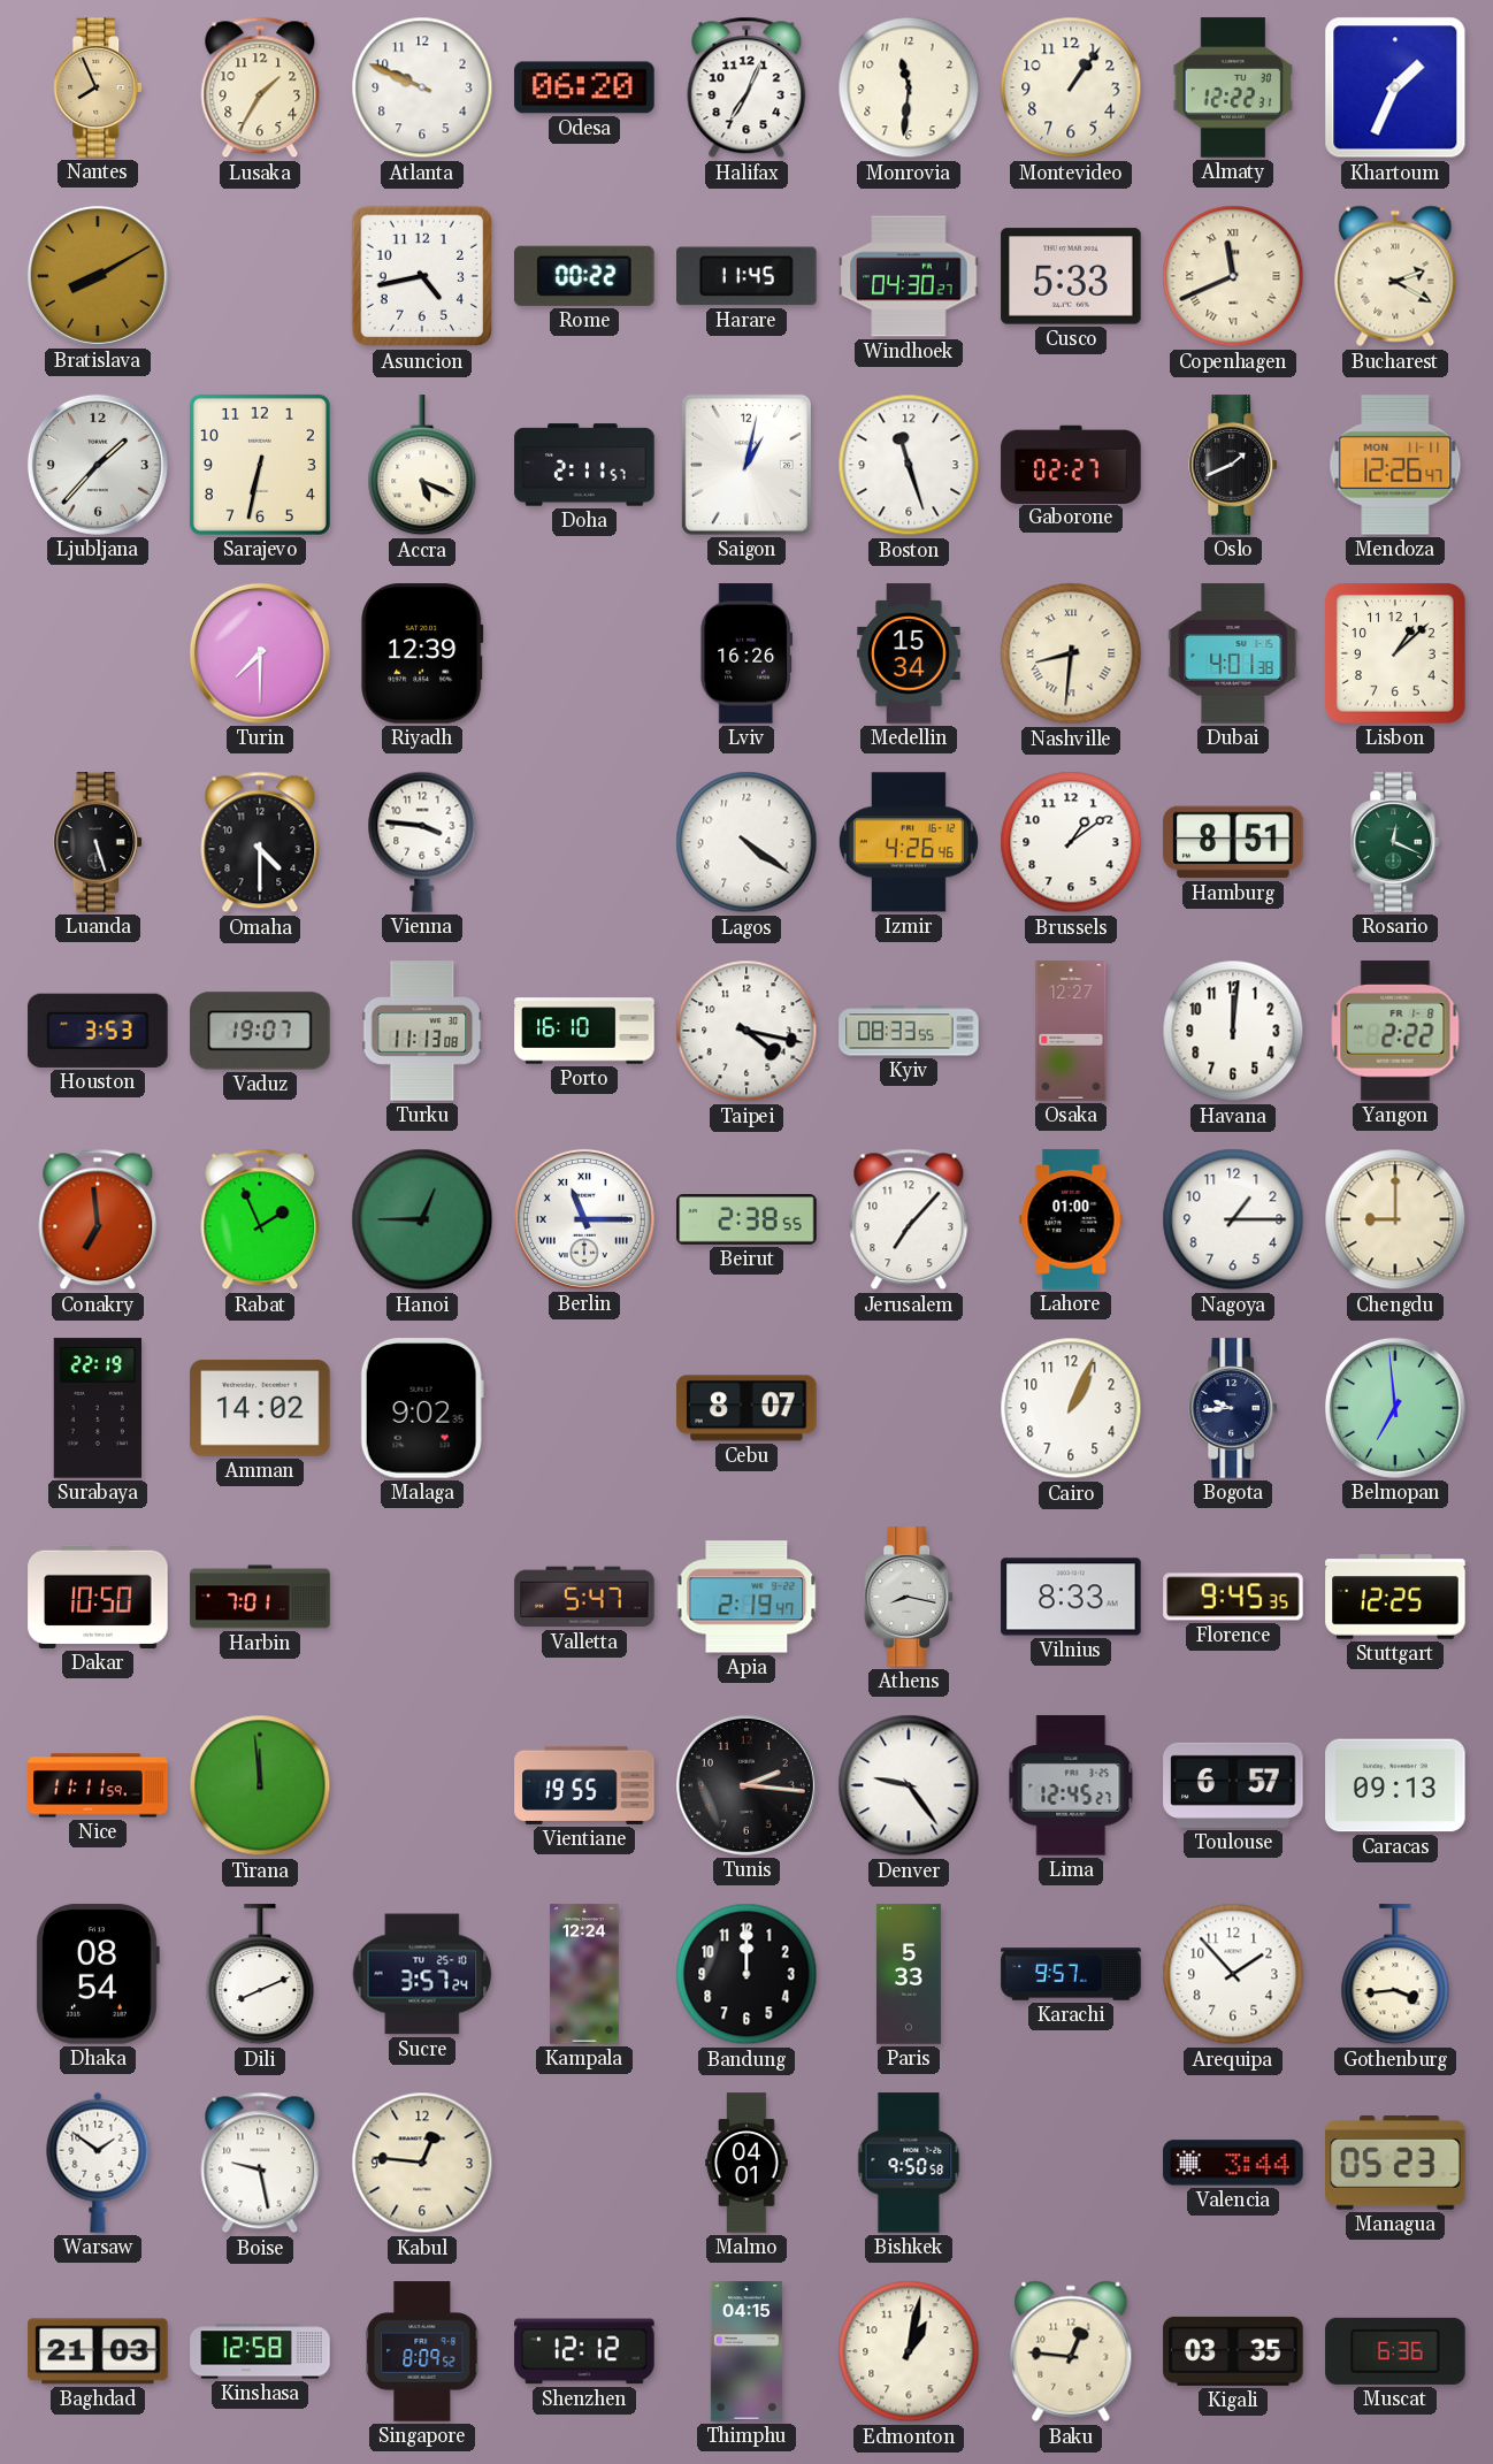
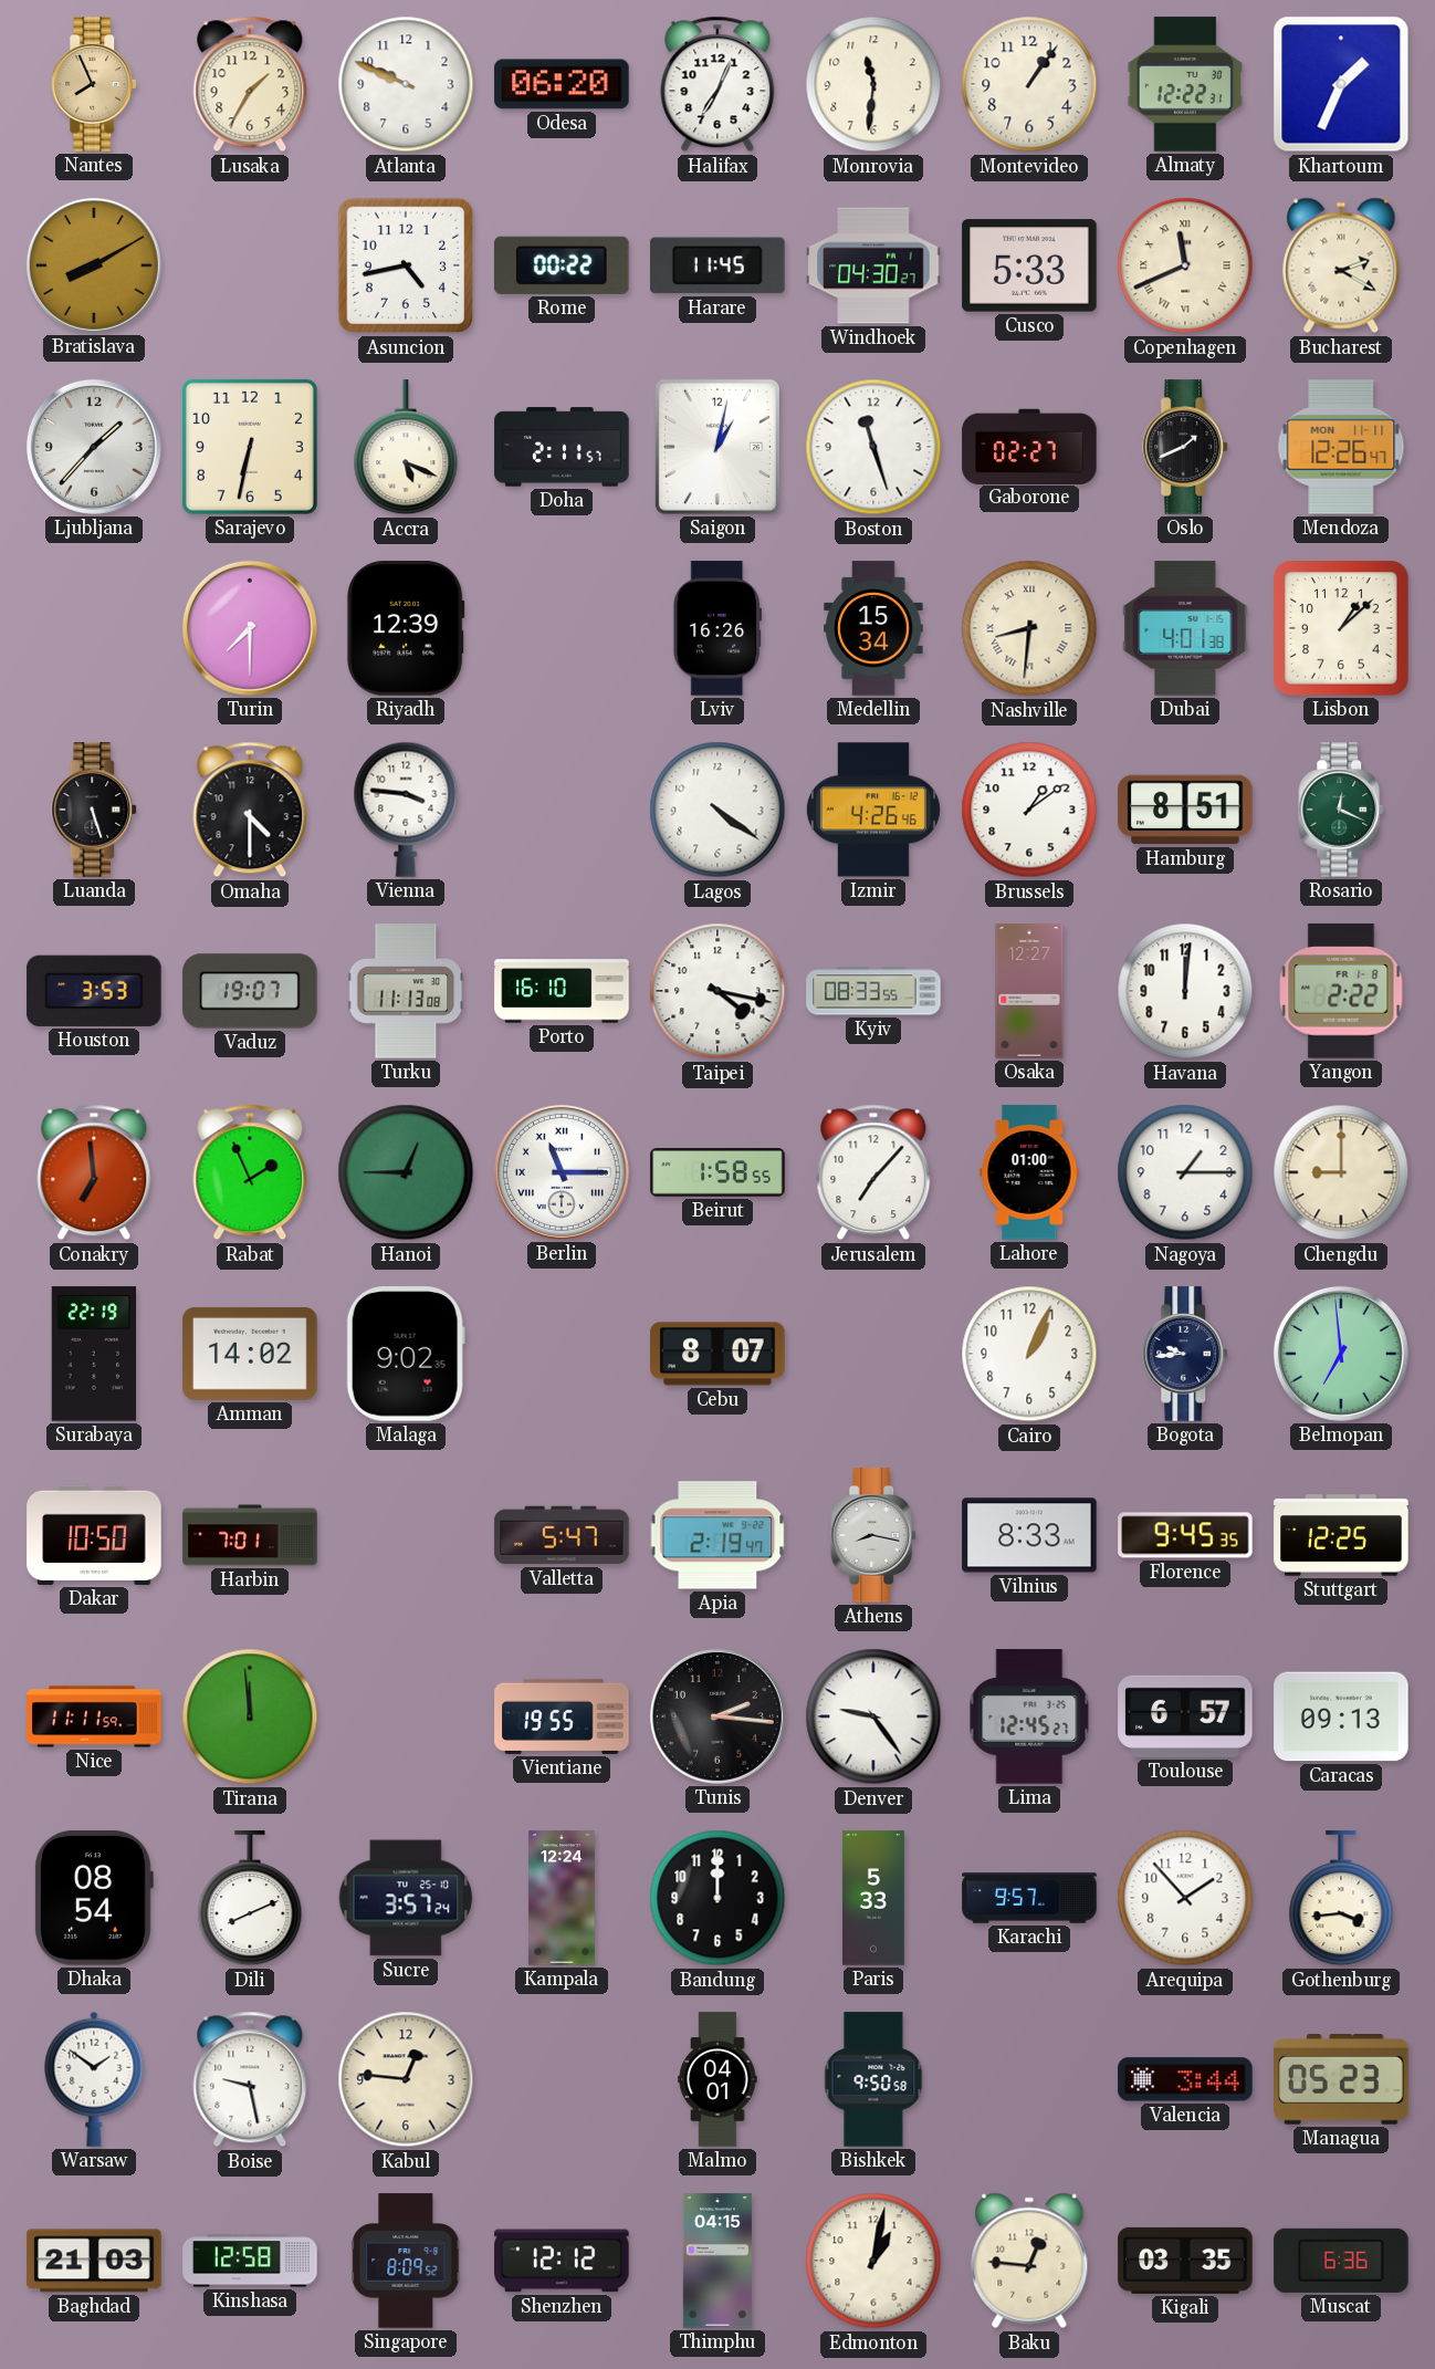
Beirut: 2:38 -> 1:58 (717, 1172)
